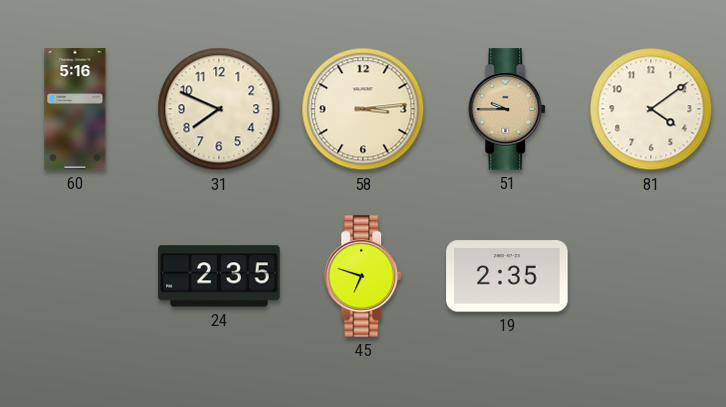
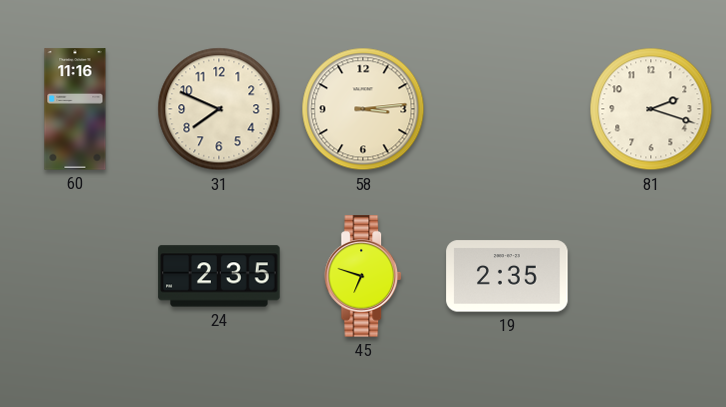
60: 5:16 -> 11:16 (75, 109)
51: 9:45 -> none (508, 109)
81: 4:09 -> 2:18 (651, 109)
